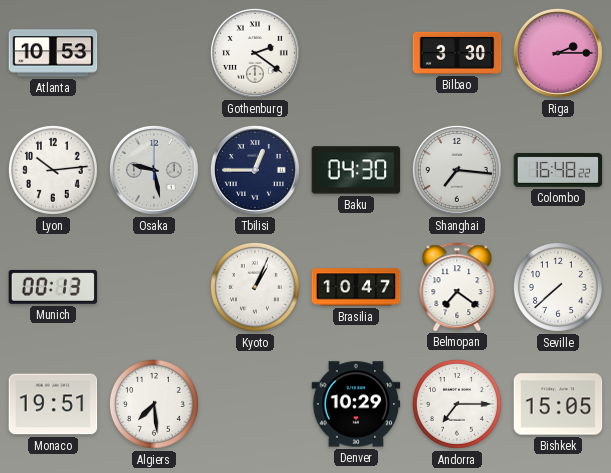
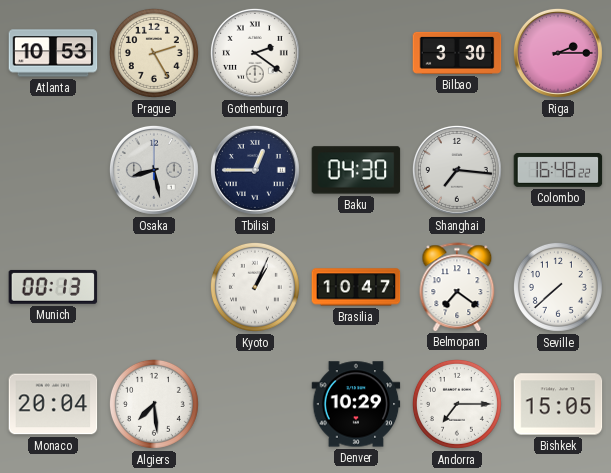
Prague: none -> 2:25 (154, 53)
Lyon: 10:14 -> none (53, 170)
Osaka: 9:28 -> 8:28 (154, 170)
Monaco: 19:51 -> 20:04 (53, 404)
